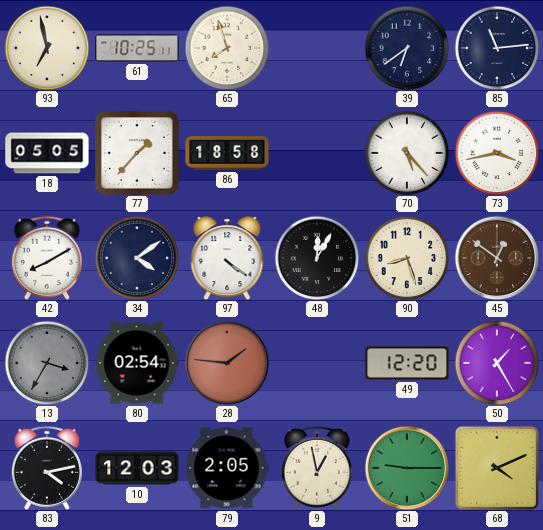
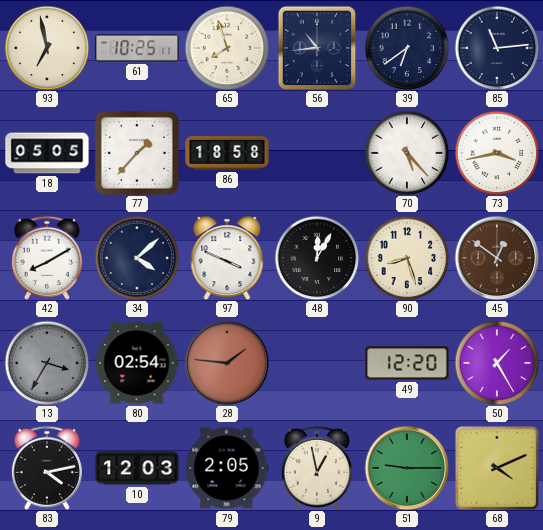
56: none -> 10:44 (317, 48)
34: 4:09 -> 4:08 (137, 258)
97: 4:21 -> 3:49 (227, 258)
